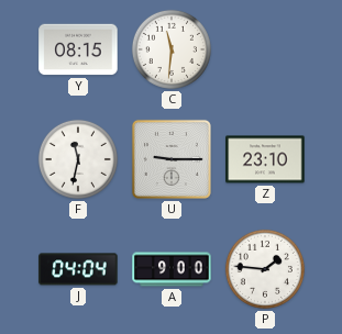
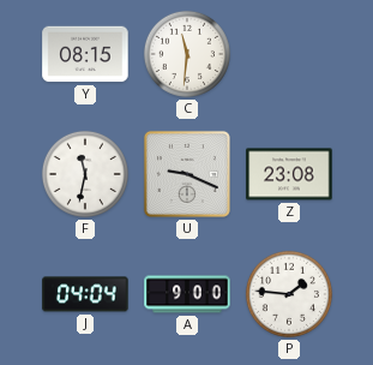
U: 9:15 -> 9:19 (187, 174)
Z: 23:10 -> 23:08 (289, 174)
